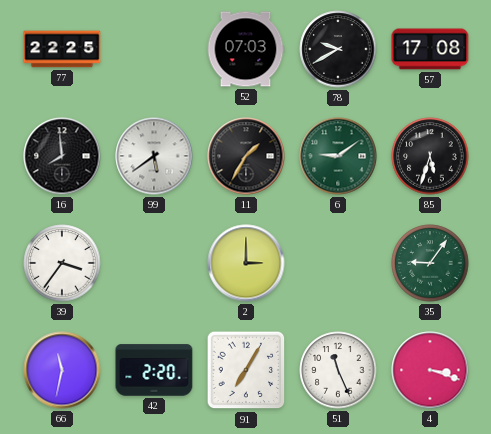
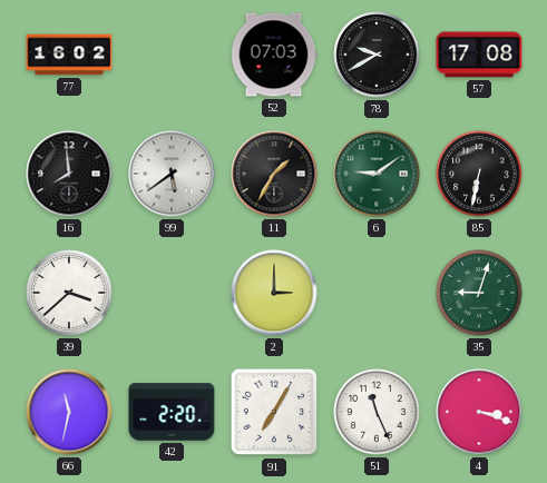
77: 22:25 -> 16:02 (69, 55)
85: 5:33 -> 6:32 (479, 174)
39: 3:36 -> 3:38 (69, 293)
35: 9:06 -> 9:03 (479, 293)
